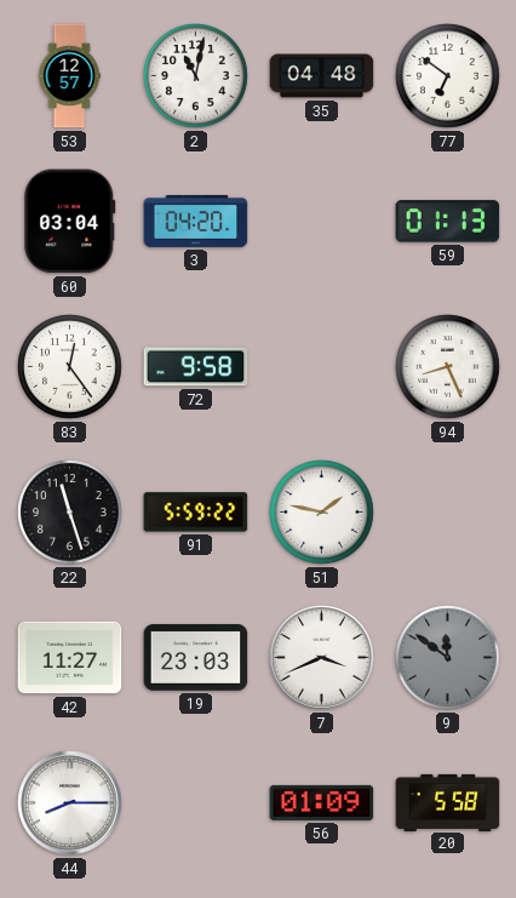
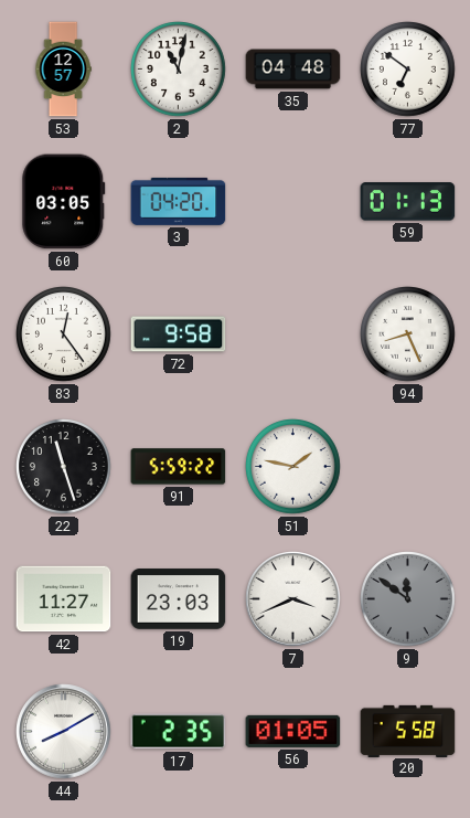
60: 03:04 -> 03:05 (64, 202)
44: 8:15 -> 8:10 (64, 732)
17: none -> 2:35 (179, 732)
56: 01:09 -> 01:05 (293, 731)
